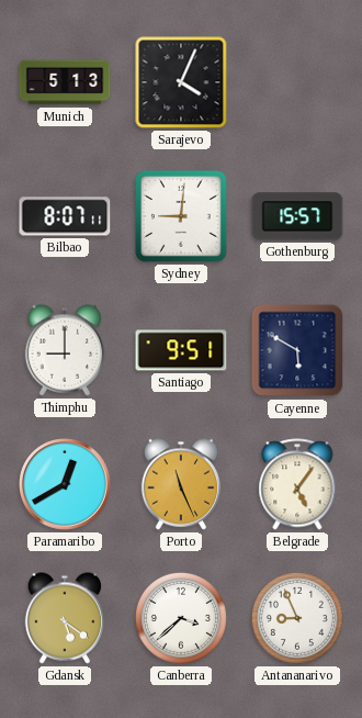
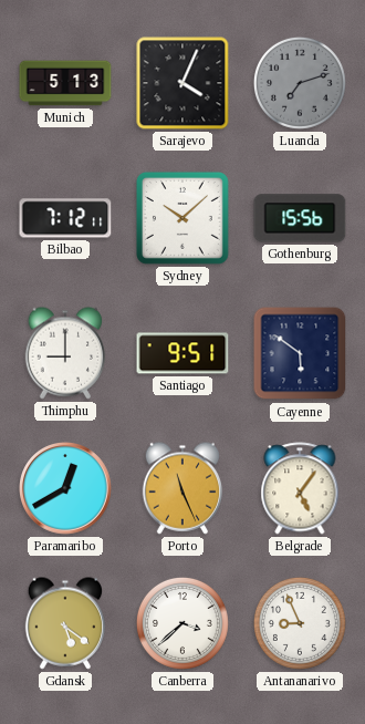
Luanda: none -> 7:12 (300, 83)
Bilbao: 8:07 -> 7:12 (65, 218)
Sydney: 9:01 -> 10:08 (182, 218)
Gothenburg: 15:57 -> 15:56 (300, 218)
Cayenne: 5:50 -> 5:51 (300, 353)
